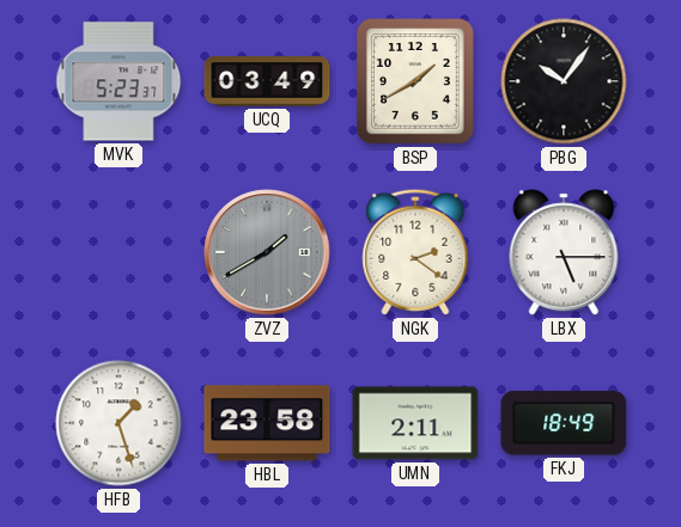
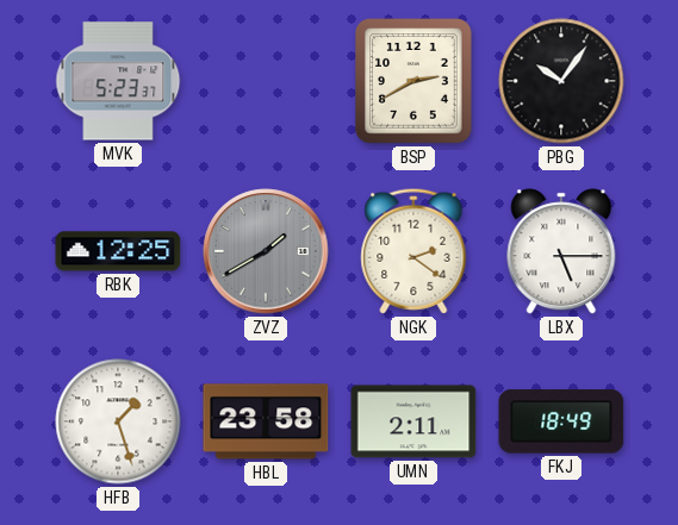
UCQ: 03:49 -> none (267, 81)
BSP: 1:40 -> 2:40 (413, 81)
RBK: none -> 12:25 (118, 251)
